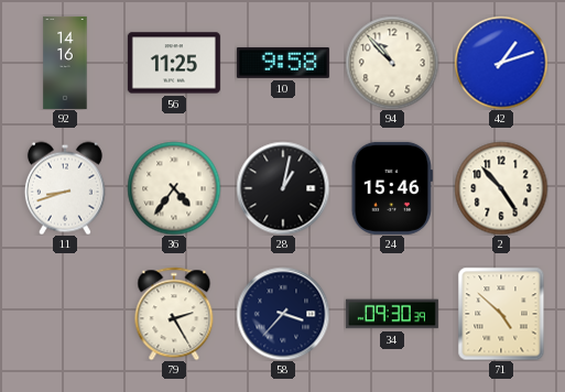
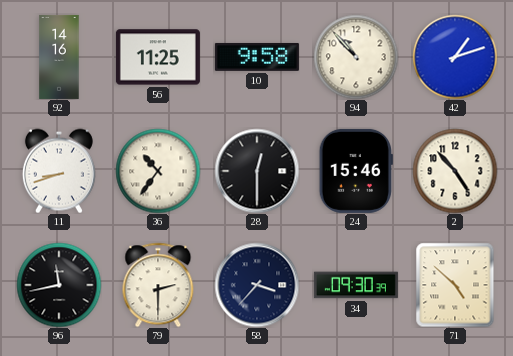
36: 4:36 -> 10:36 (158, 171)
28: 1:02 -> 12:30 (257, 171)
96: none -> 11:43 (59, 285)
79: 2:25 -> 2:30 (158, 285)
